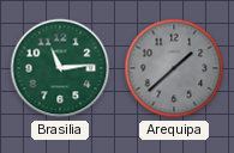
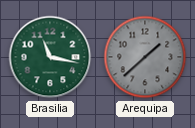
Brasilia: 11:14 -> 11:17 (50, 57)
